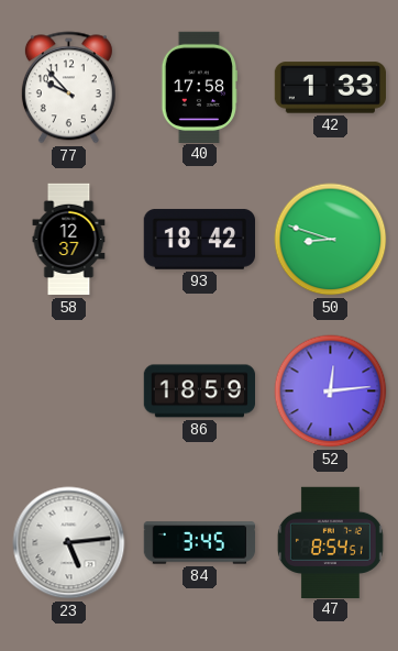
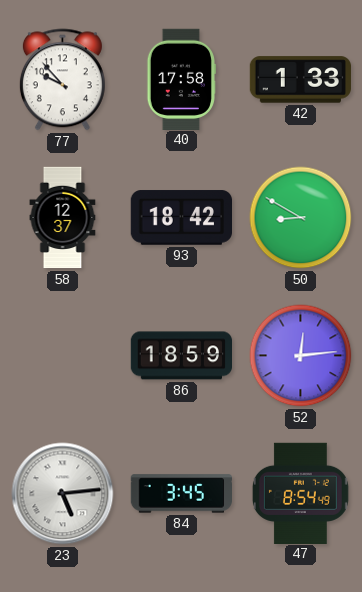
50: 8:48 -> 8:50 (301, 218)
47: 8:54:51 -> 8:54:49 (300, 493)
